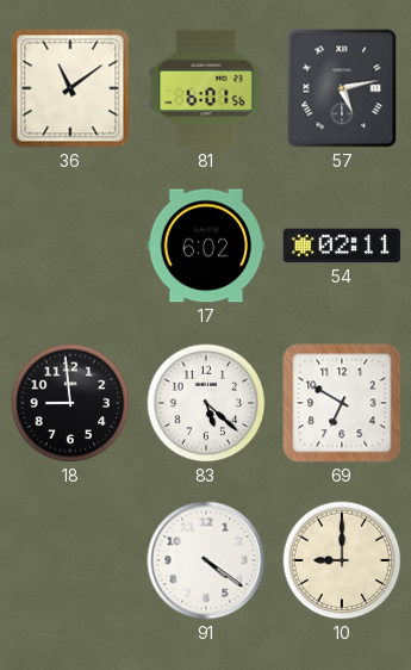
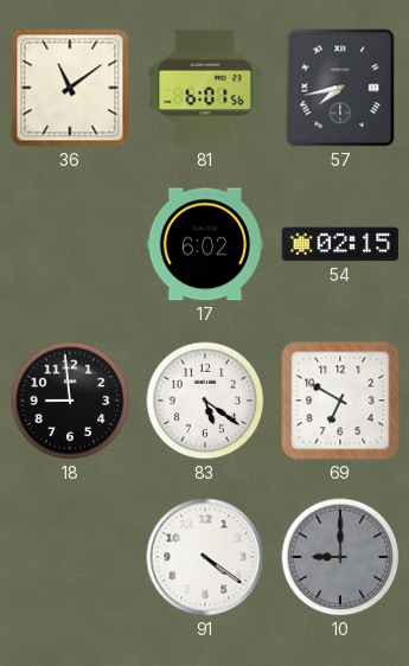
57: 5:13 -> 7:43 (340, 88)
54: 02:11 -> 02:15 (340, 244)
83: 5:22 -> 5:21 (205, 401)
10 dial: cream -> grey (340, 557)
